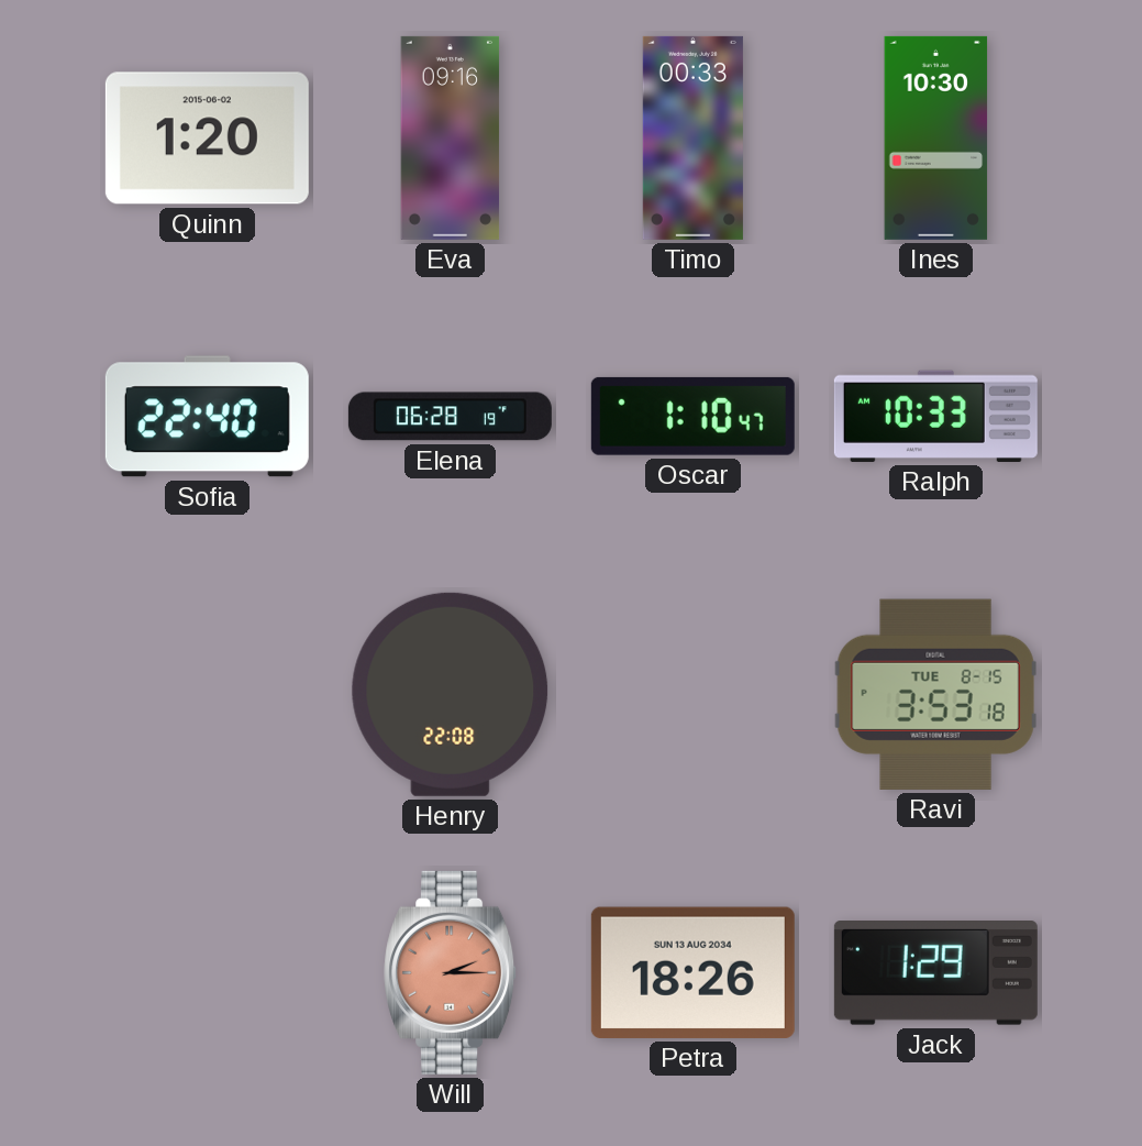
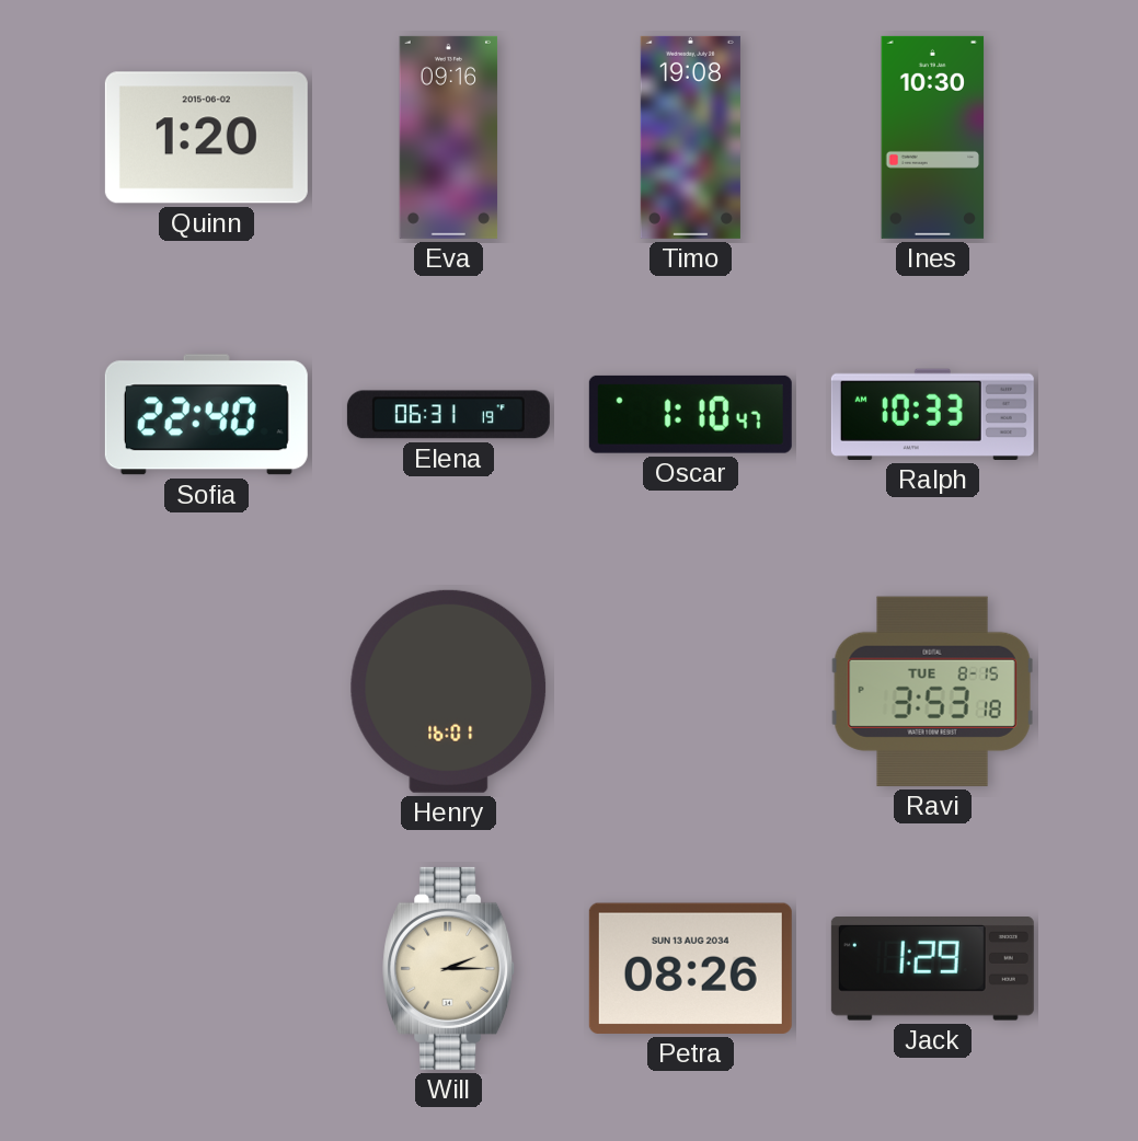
Timo: 00:33 -> 19:08 (690, 137)
Elena: 06:28 -> 06:31 (448, 415)
Henry: 22:08 -> 16:01 (449, 691)
Will dial: salmon -> cream (449, 968)
Petra: 18:26 -> 08:26 (690, 968)
